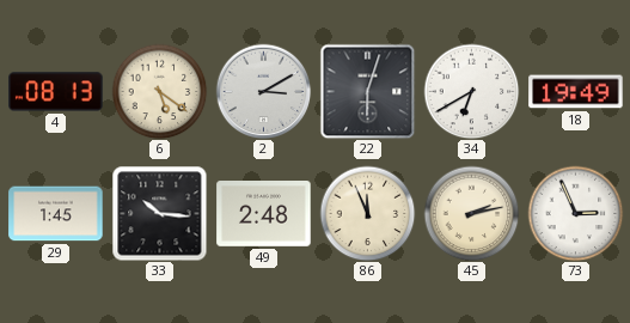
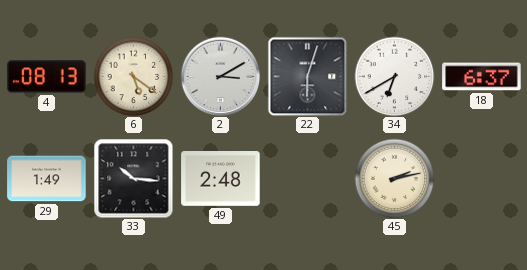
18: 19:49 -> 6:37 (482, 77)
29: 1:45 -> 1:49 (47, 179)
86: 11:56 -> none (367, 213)
73: 2:56 -> none (575, 213)
